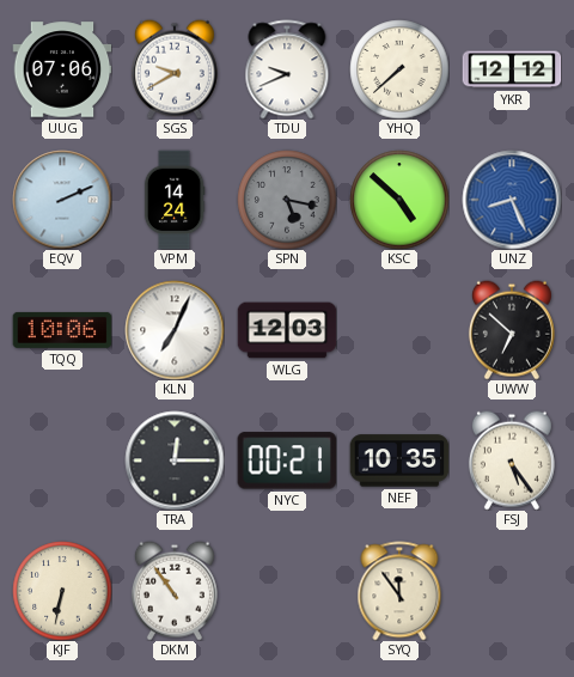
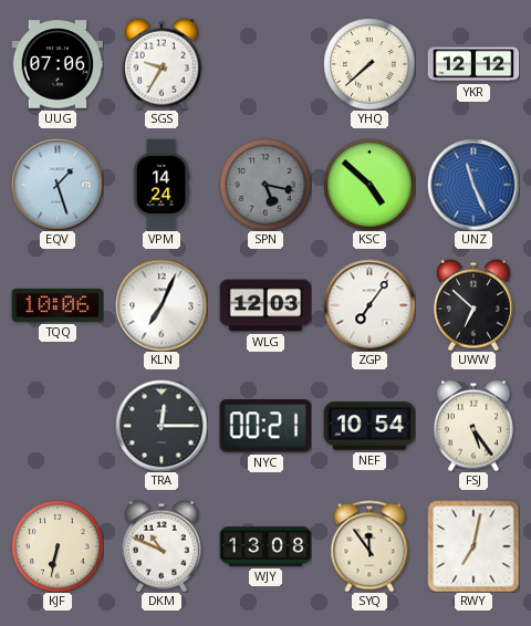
SGS: 9:40 -> 9:35 (162, 64)
TDU: 9:41 -> none (287, 69)
EQV: 2:11 -> 1:27 (58, 185)
UNZ: 8:26 -> 11:26 (473, 185)
ZGP: none -> 7:06 (369, 305)
NEF: 10:35 -> 10:54 (369, 426)
DKM: 10:54 -> 10:49 (162, 546)
WJY: none -> 13:08 (265, 546)
RWY: none -> 7:02 (473, 546)
